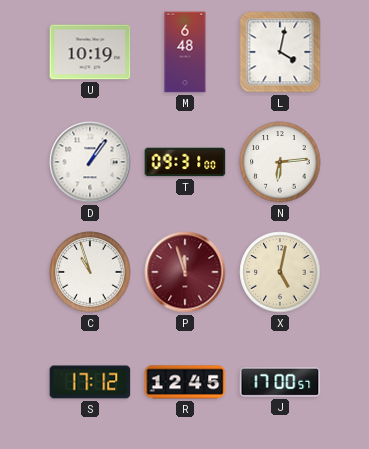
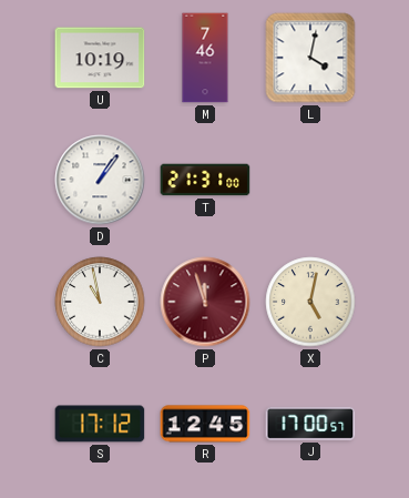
M: 6:48 -> 7:46 (205, 58)
T: 09:31 -> 21:31 (205, 180)
N: 6:14 -> none (280, 162)
C: 10:57 -> 10:58 (100, 302)
